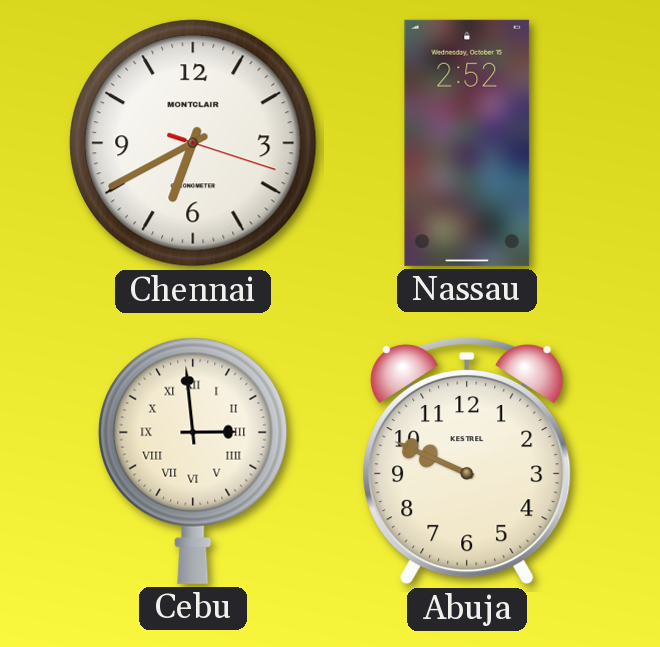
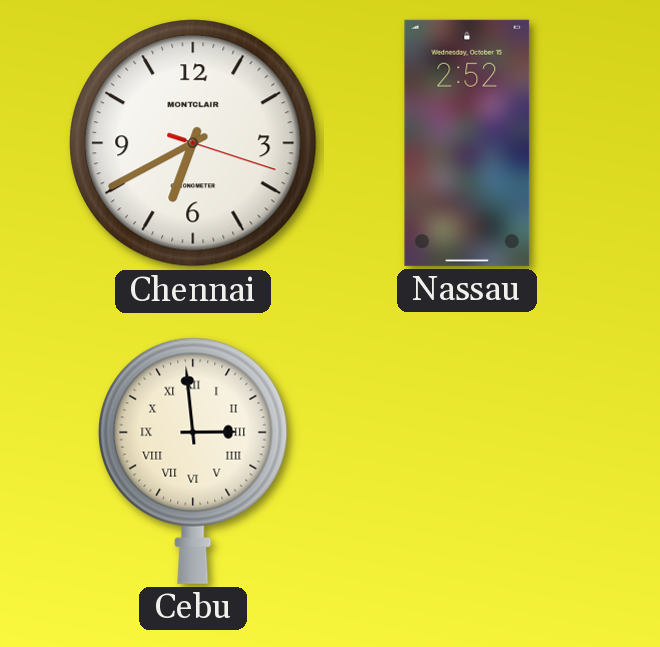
Abuja: 9:49 -> none (467, 461)
